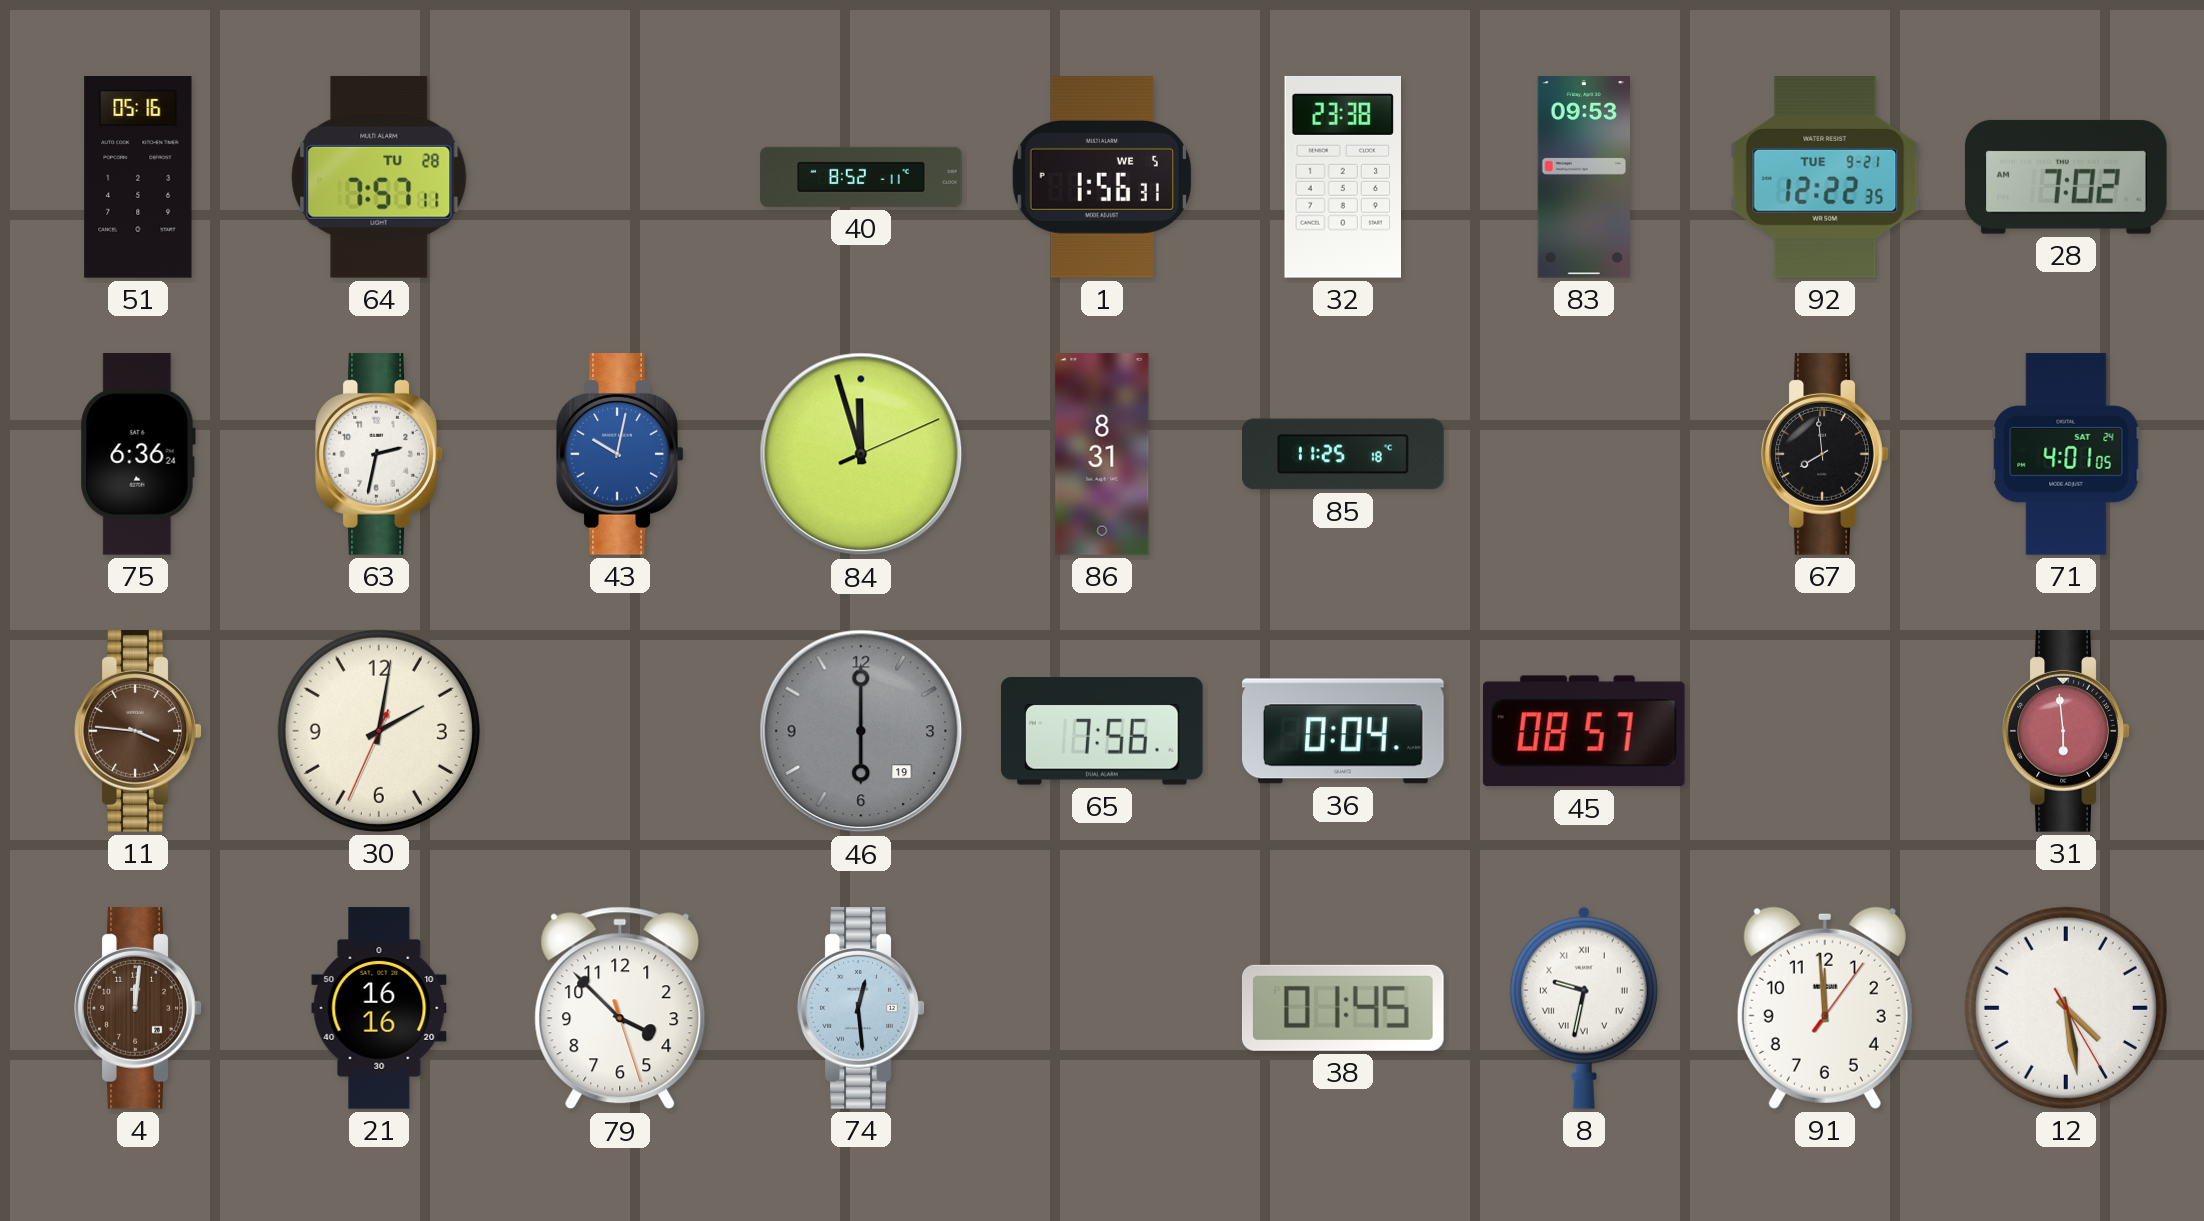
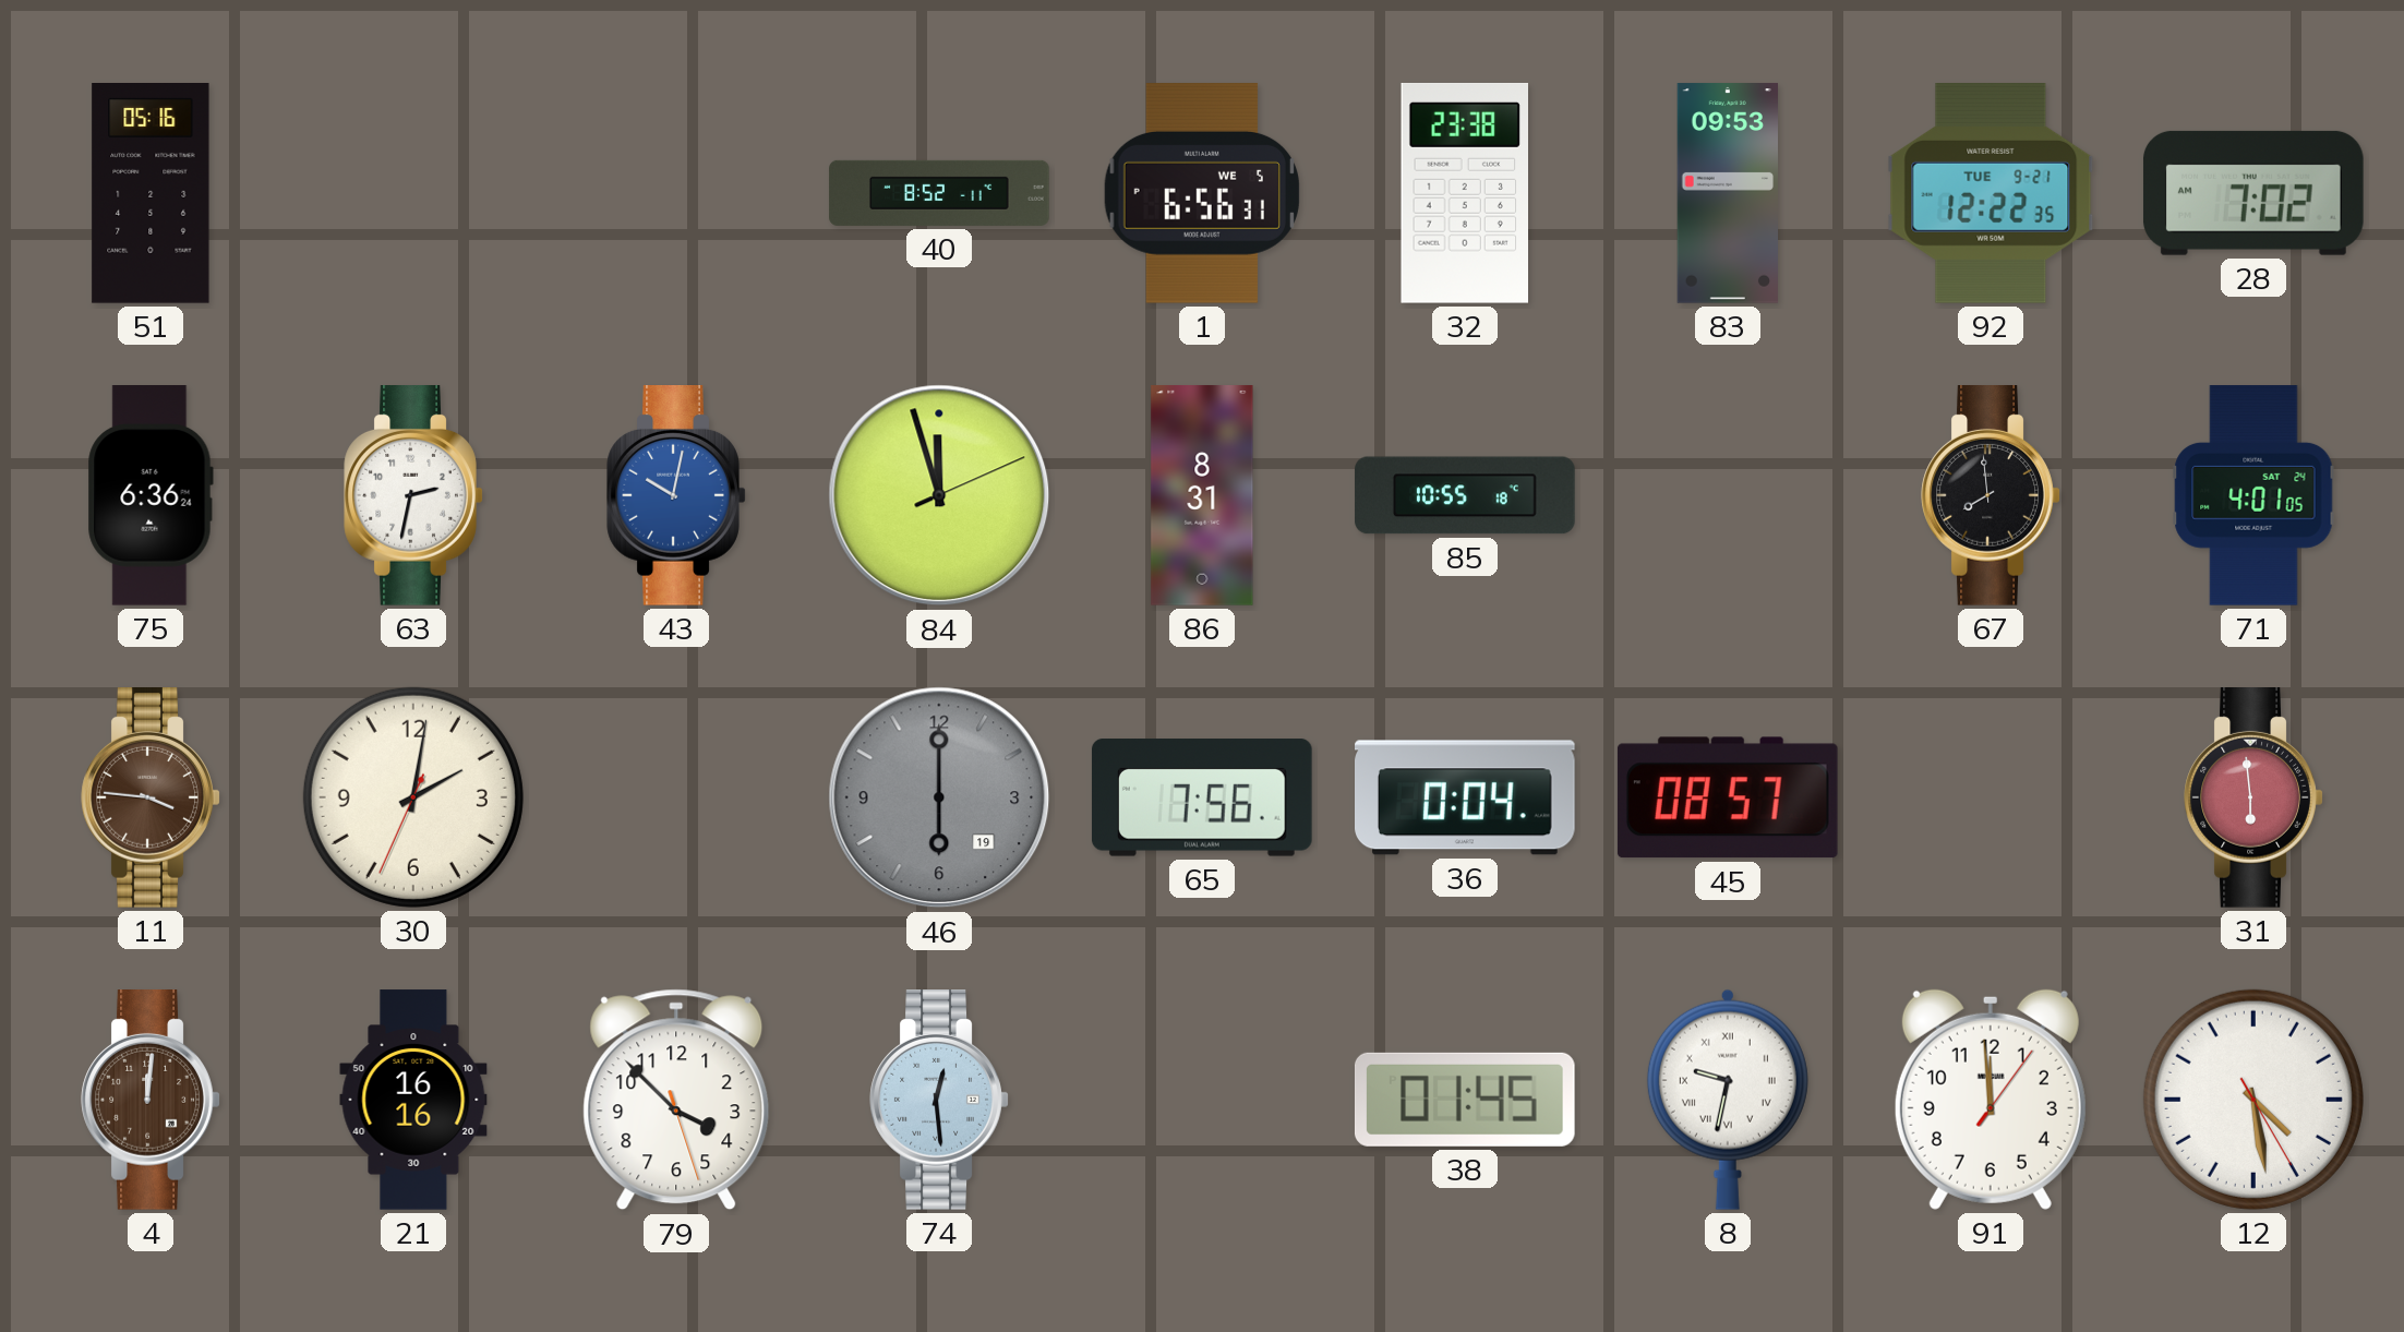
64: 7:57 -> none (379, 177)
1: 1:56 -> 6:56 (1202, 194)
85: 11:25 -> 10:55 (1465, 495)
